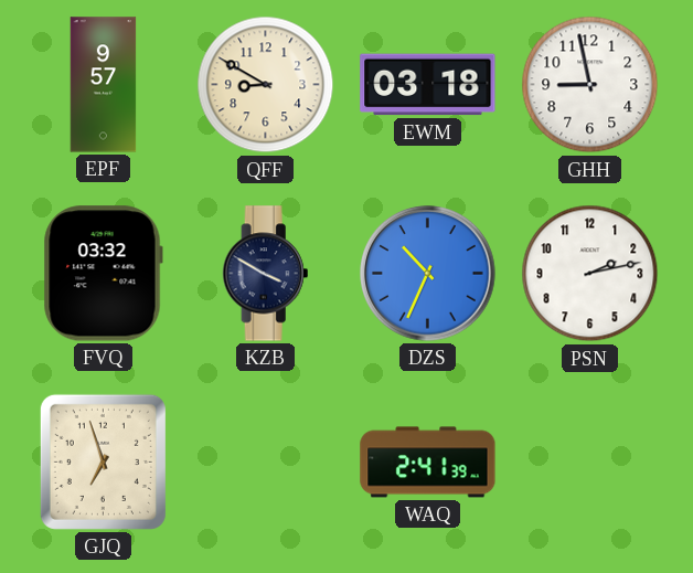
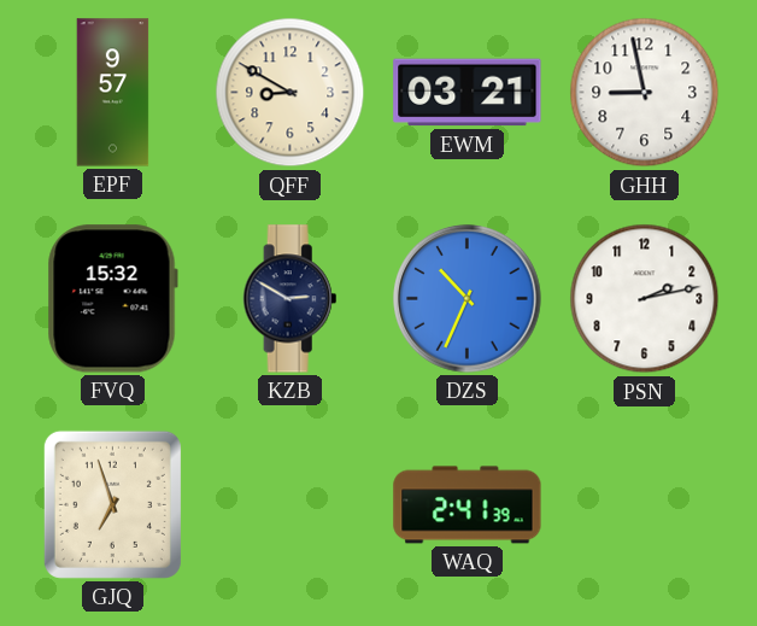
EWM: 03:18 -> 03:21 (468, 93)
FVQ: 03:32 -> 15:32 (112, 299)
KZB: 3:50 -> 2:50 (291, 299)
